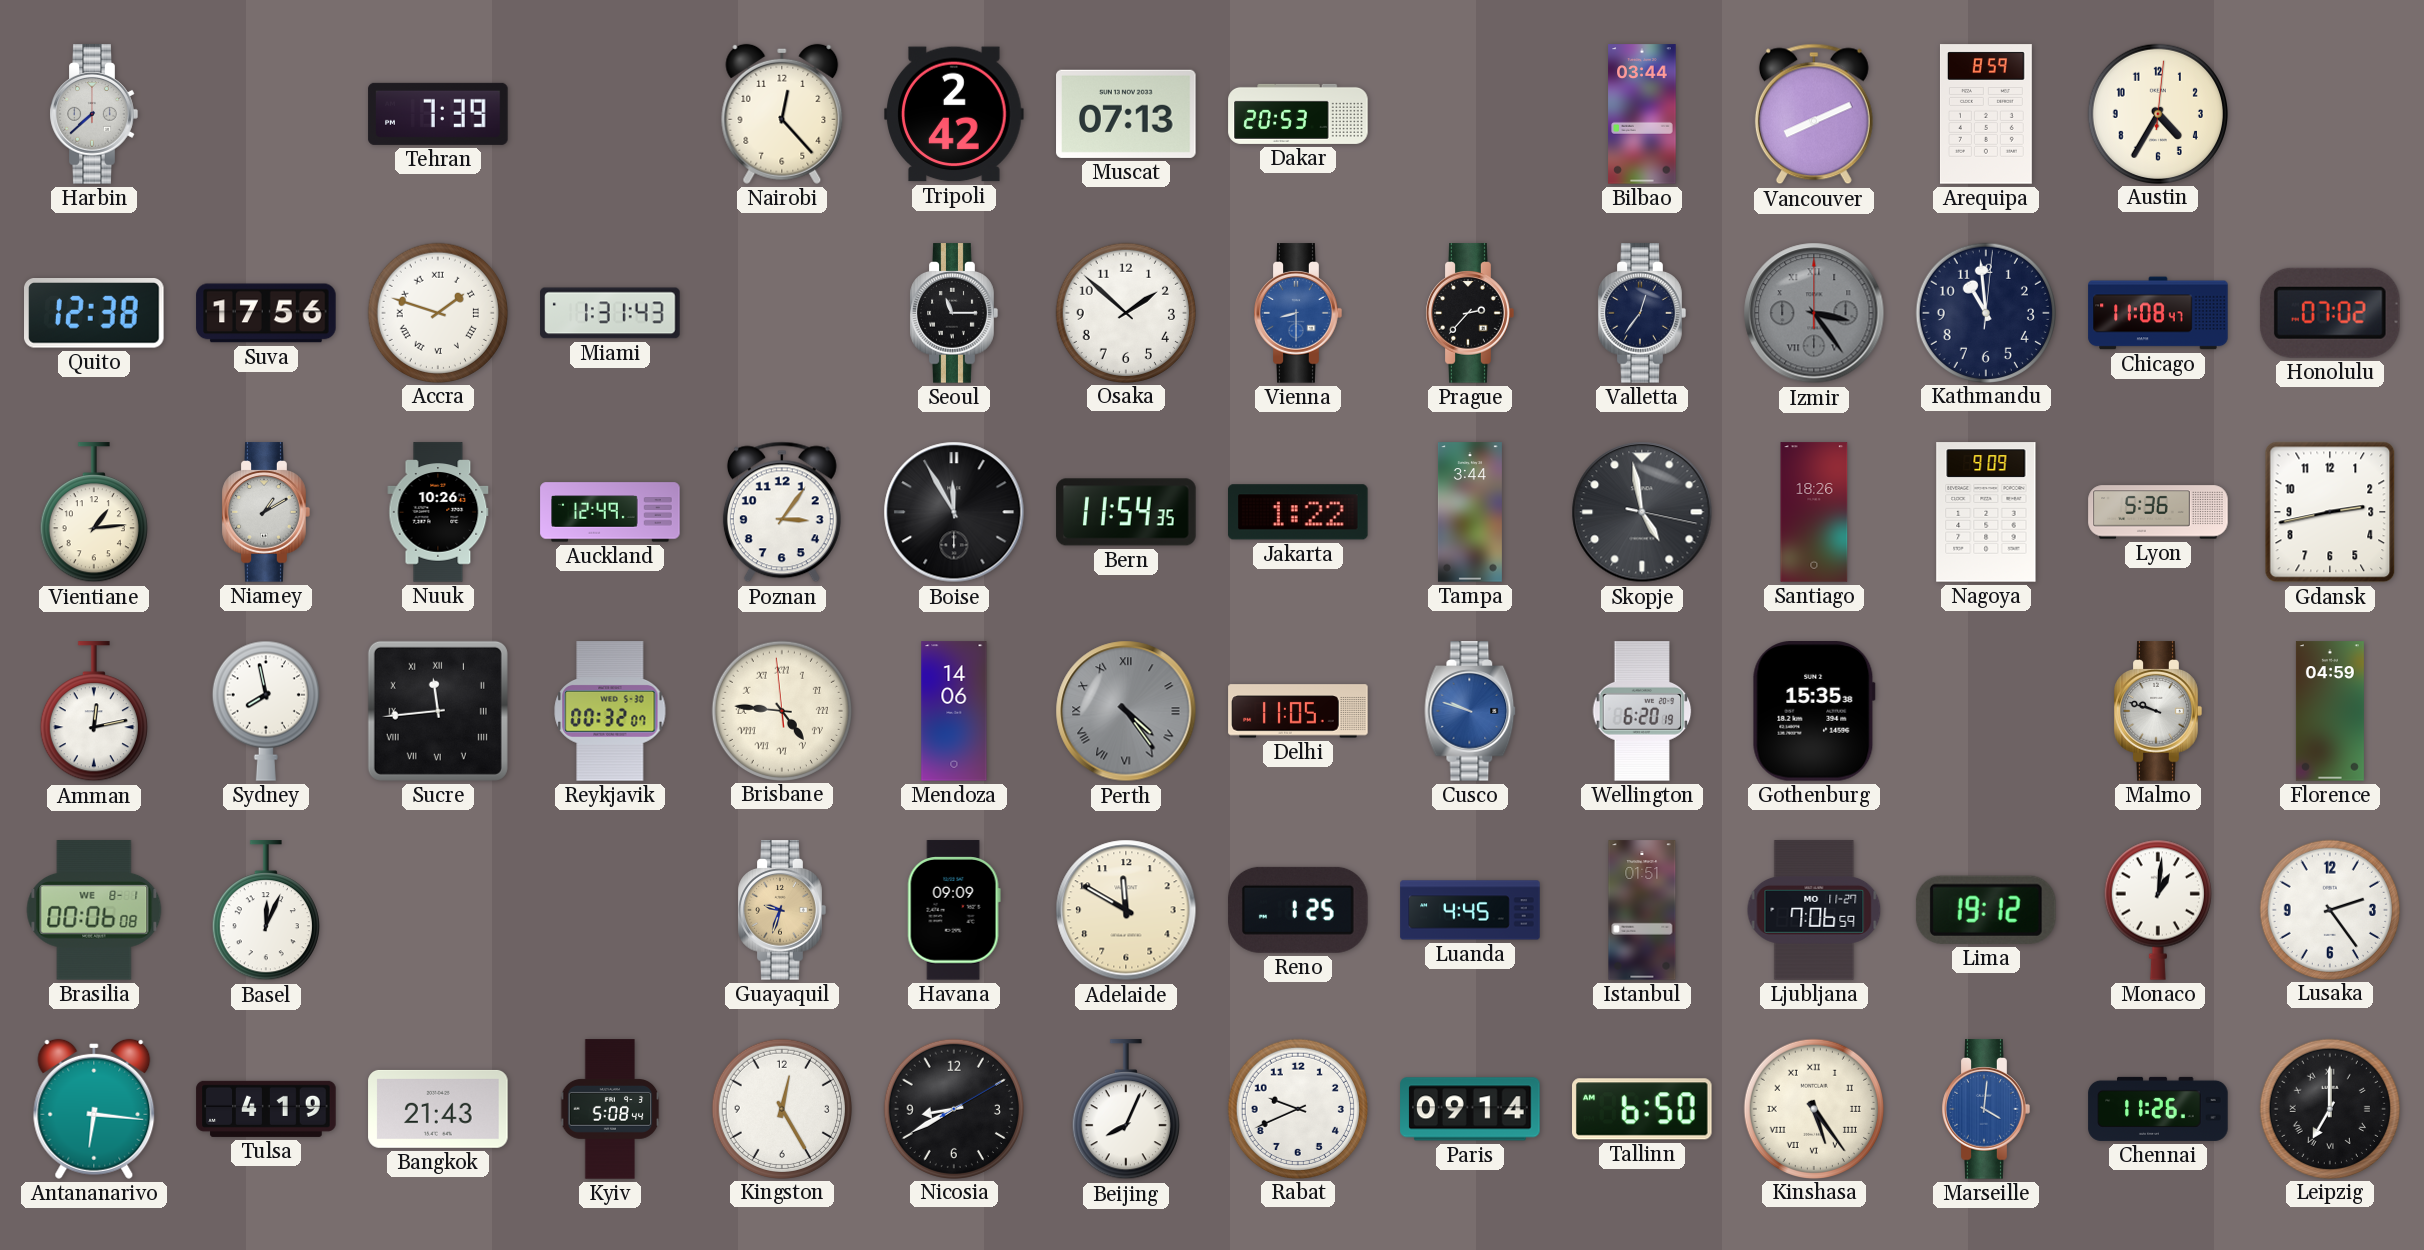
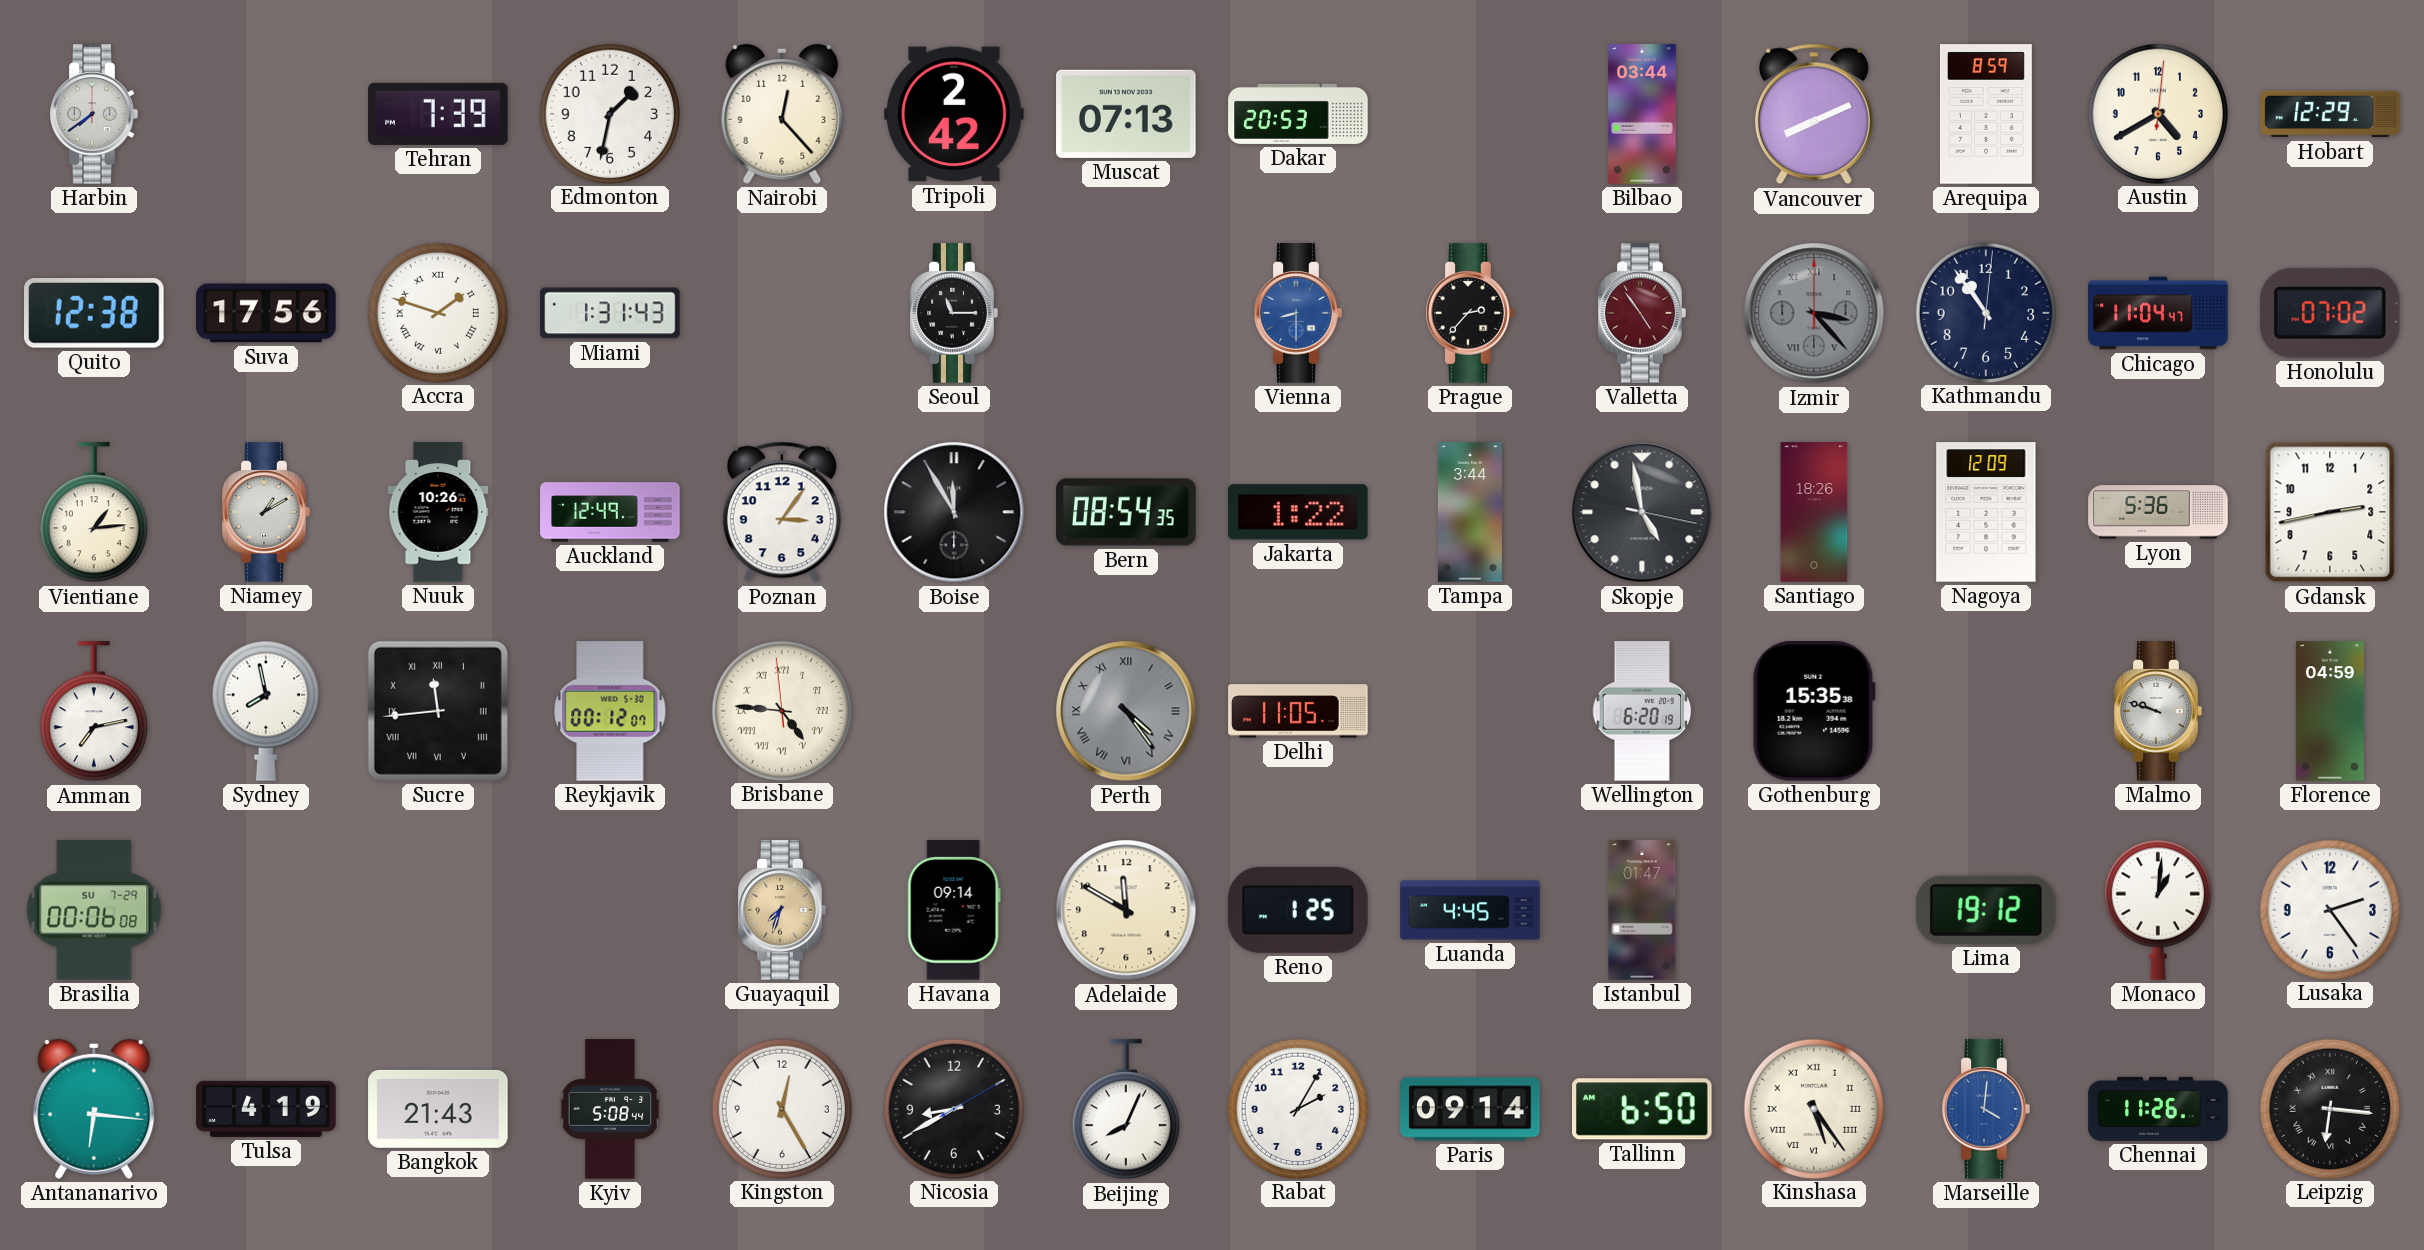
Harbin: 7:38 -> 7:39 (94, 114)
Edmonton: none -> 1:32 (609, 113)
Austin: 4:35 -> 4:40 (2157, 113)
Hobart: none -> 12:29 (2330, 114)
Osaka: 1:52 -> none (1125, 312)
Valletta: 12:36 -> 4:54 (1642, 313)
Valletta dial: navy -> burgundy (1642, 313)
Izmir: 3:24 -> 3:23 (1814, 313)
Kathmandu: 10:59 -> 10:54 (1985, 312)
Chicago: 11:08 -> 11:04 (2158, 313)
Bern: 11:54 -> 08:54 (1126, 512)
Nagoya: 9:09 -> 12:09 (1986, 512)
Amman: 12:13 -> 7:13 (94, 712)
Reykjavik: 00:32 -> 00:12 (610, 711)
Mendoza: 14:06 -> none (954, 711)
Cusco: 9:48 -> none (1470, 711)
Brasilia date: WE 8-1 -> SU 7-29 (94, 910)
Basel: 12:04 -> none (266, 911)
Guayaquil: 9:33 -> 7:33 (782, 910)
Havana: 09:09 -> 09:14 (954, 910)
Istanbul: 01:51 -> 01:47 (1642, 910)
Ljubljana: 7:06 -> none (1814, 910)
Rabat: 9:41 -> 2:05 (1297, 1108)
Leipzig: 7:00 -> 6:16 (2329, 1108)
